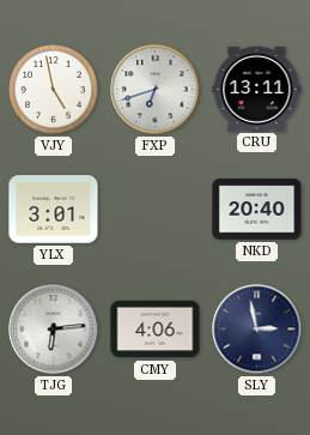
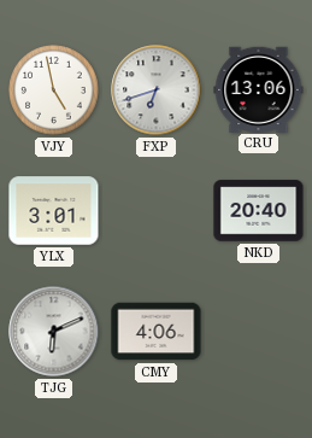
CRU: 13:11 -> 13:06 (259, 89)
TJG: 6:14 -> 6:11 (54, 332)
SLY: 2:58 -> none (257, 330)
